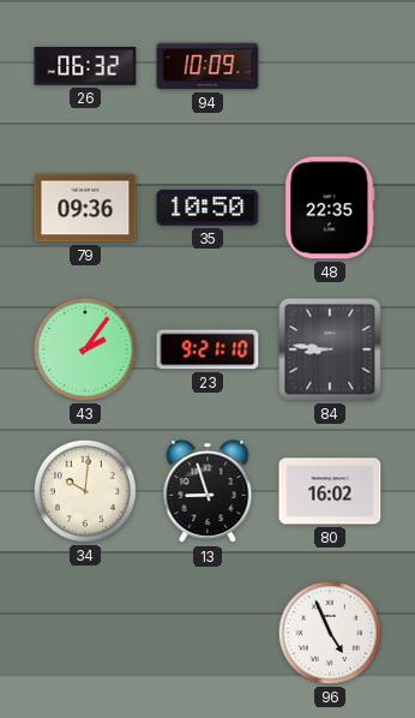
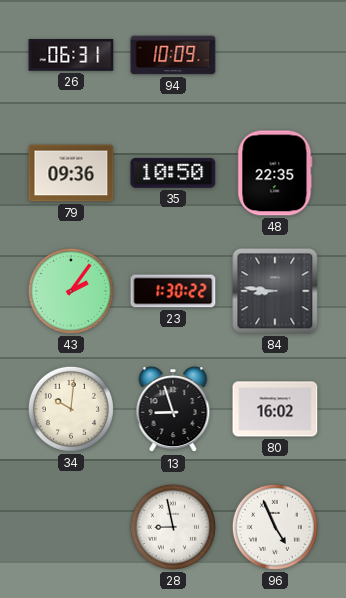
26: 06:32 -> 06:31 (71, 55)
23: 9:21 -> 1:30 (173, 291)
28: none -> 8:58 (173, 527)
